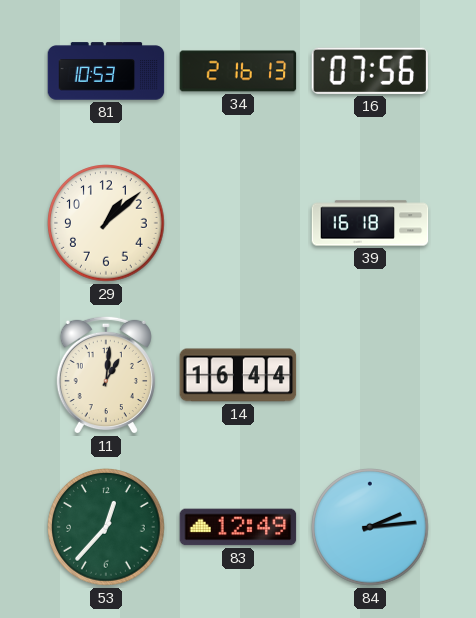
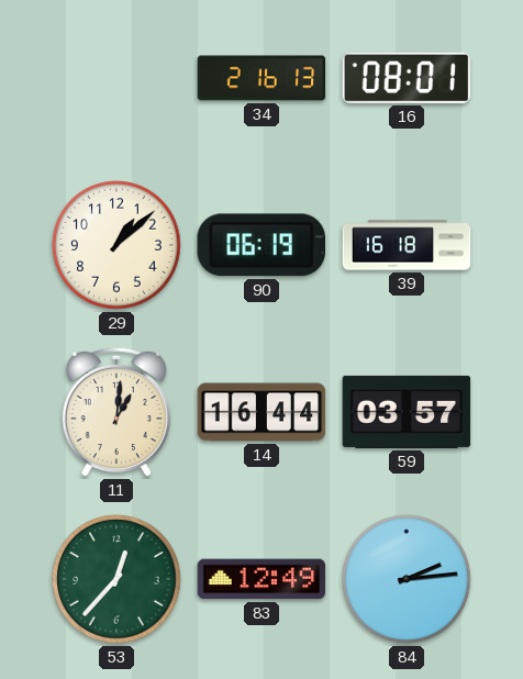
81: 10:53 -> none (106, 71)
16: 07:56 -> 08:01 (407, 78)
90: none -> 06:19 (260, 245)
59: none -> 03:57 (407, 412)
